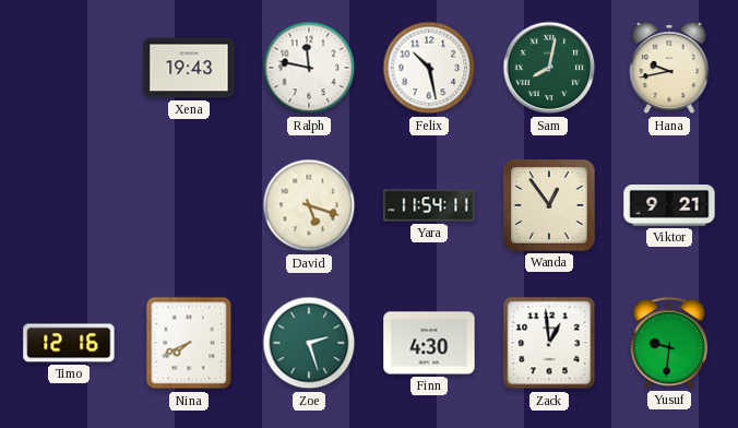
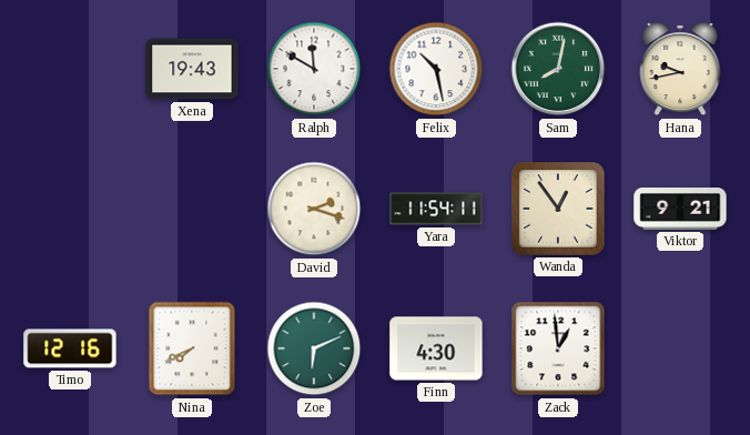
Ralph: 11:47 -> 11:50 (314, 69)
David: 5:18 -> 2:18 (314, 209)
Zoe: 2:27 -> 6:11 (314, 348)
Yusuf: 9:31 -> none (669, 343)
